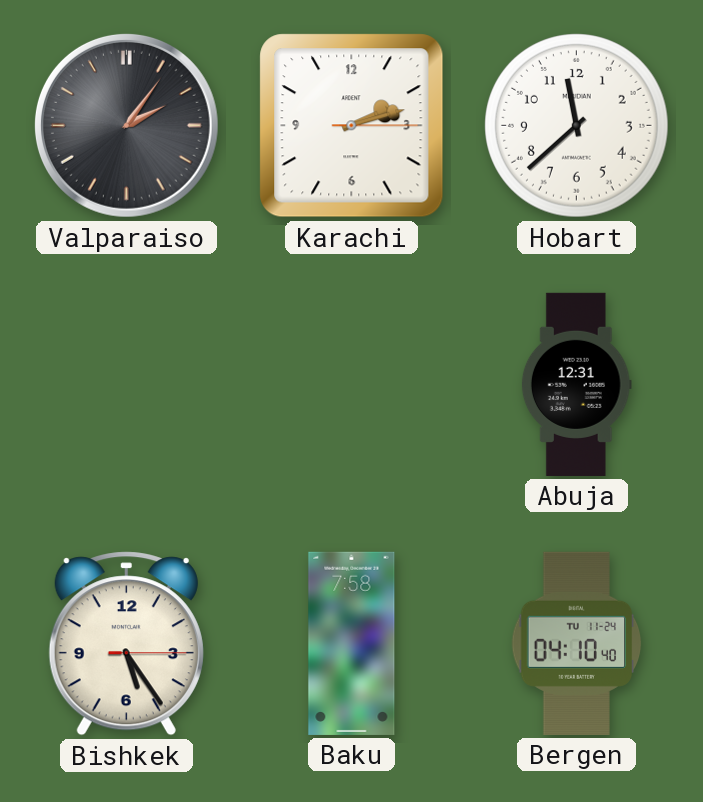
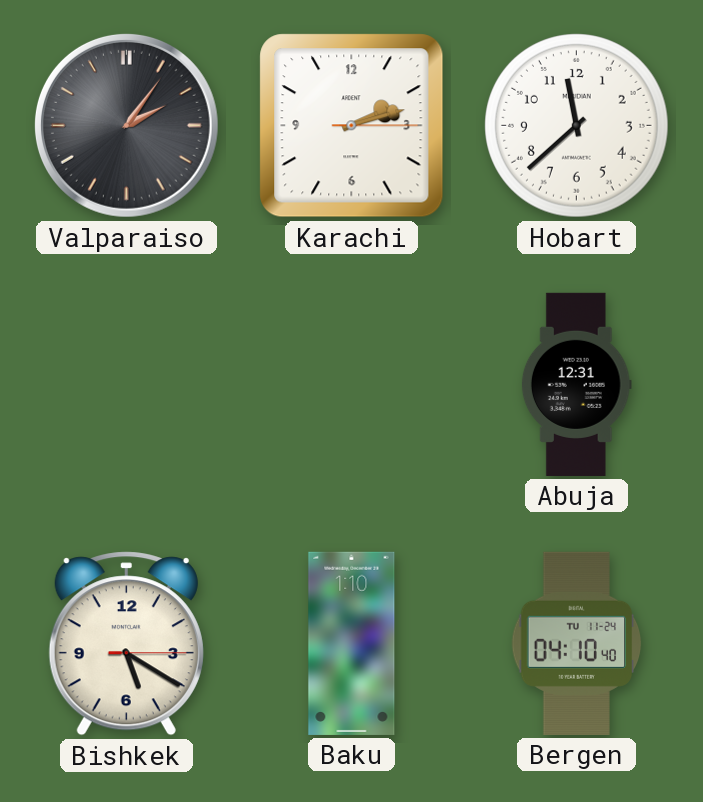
Bishkek: 5:24 -> 5:20 (126, 644)
Baku: 7:58 -> 1:10 (352, 643)
